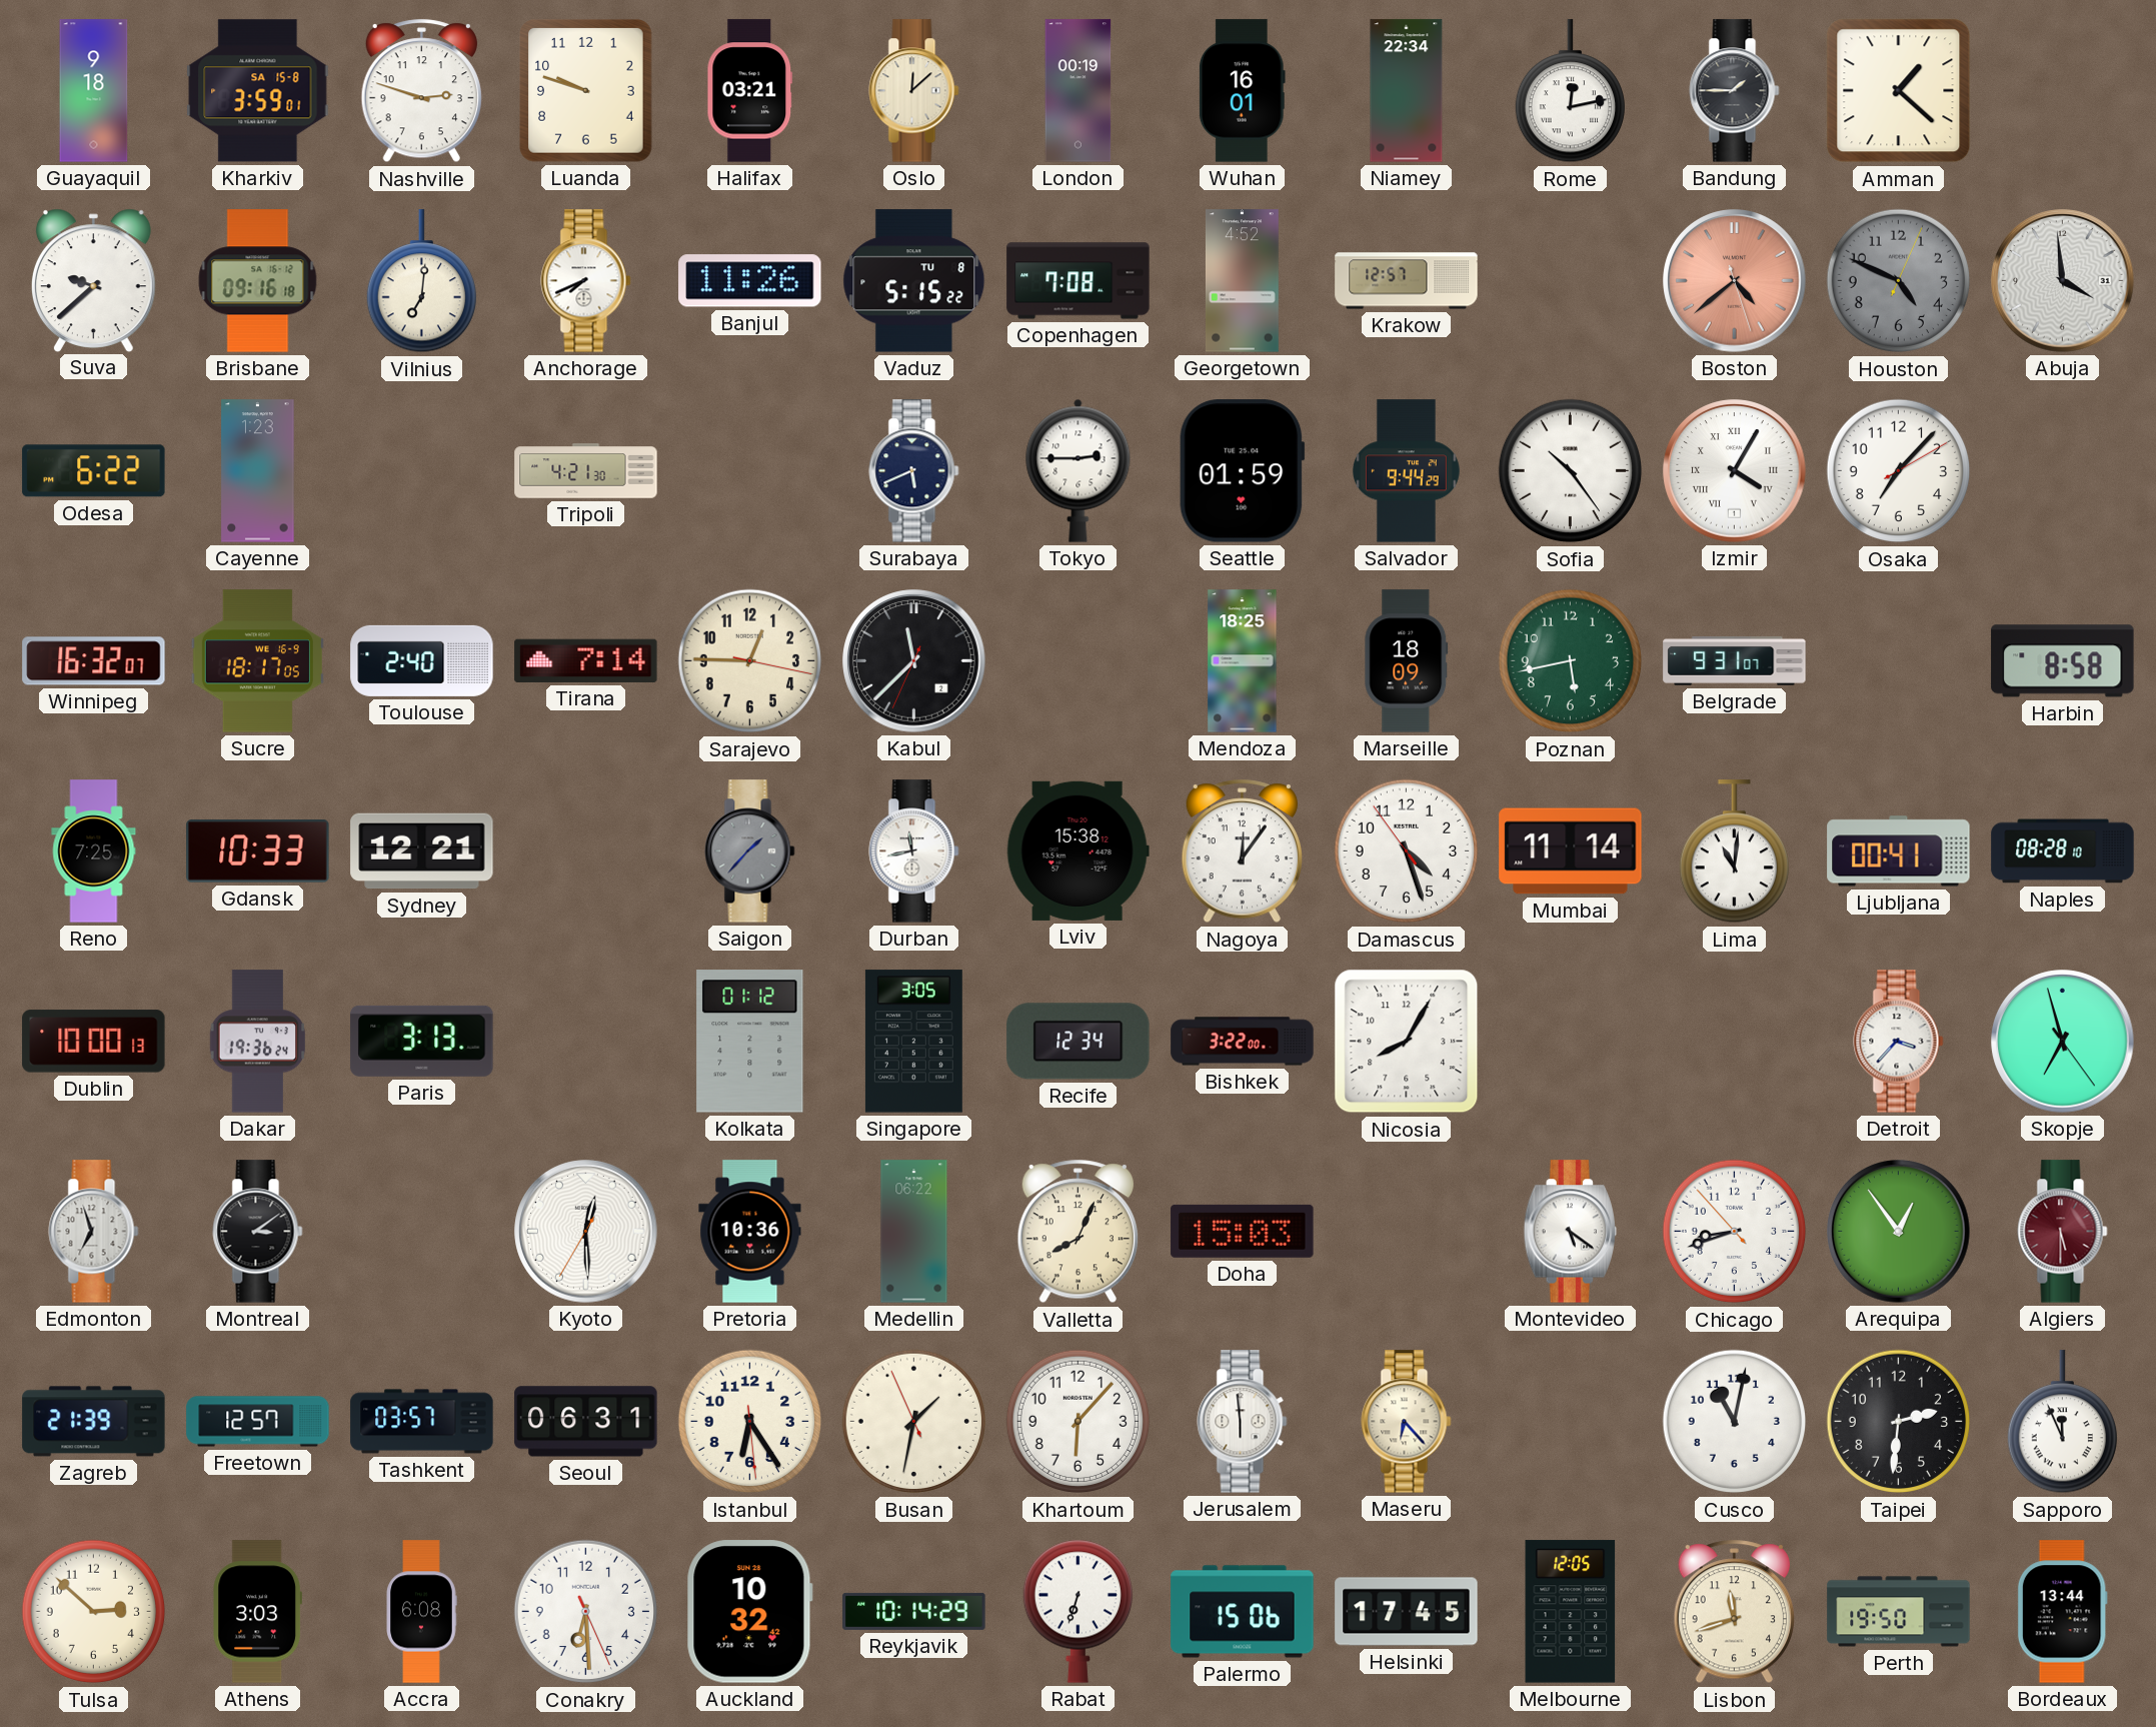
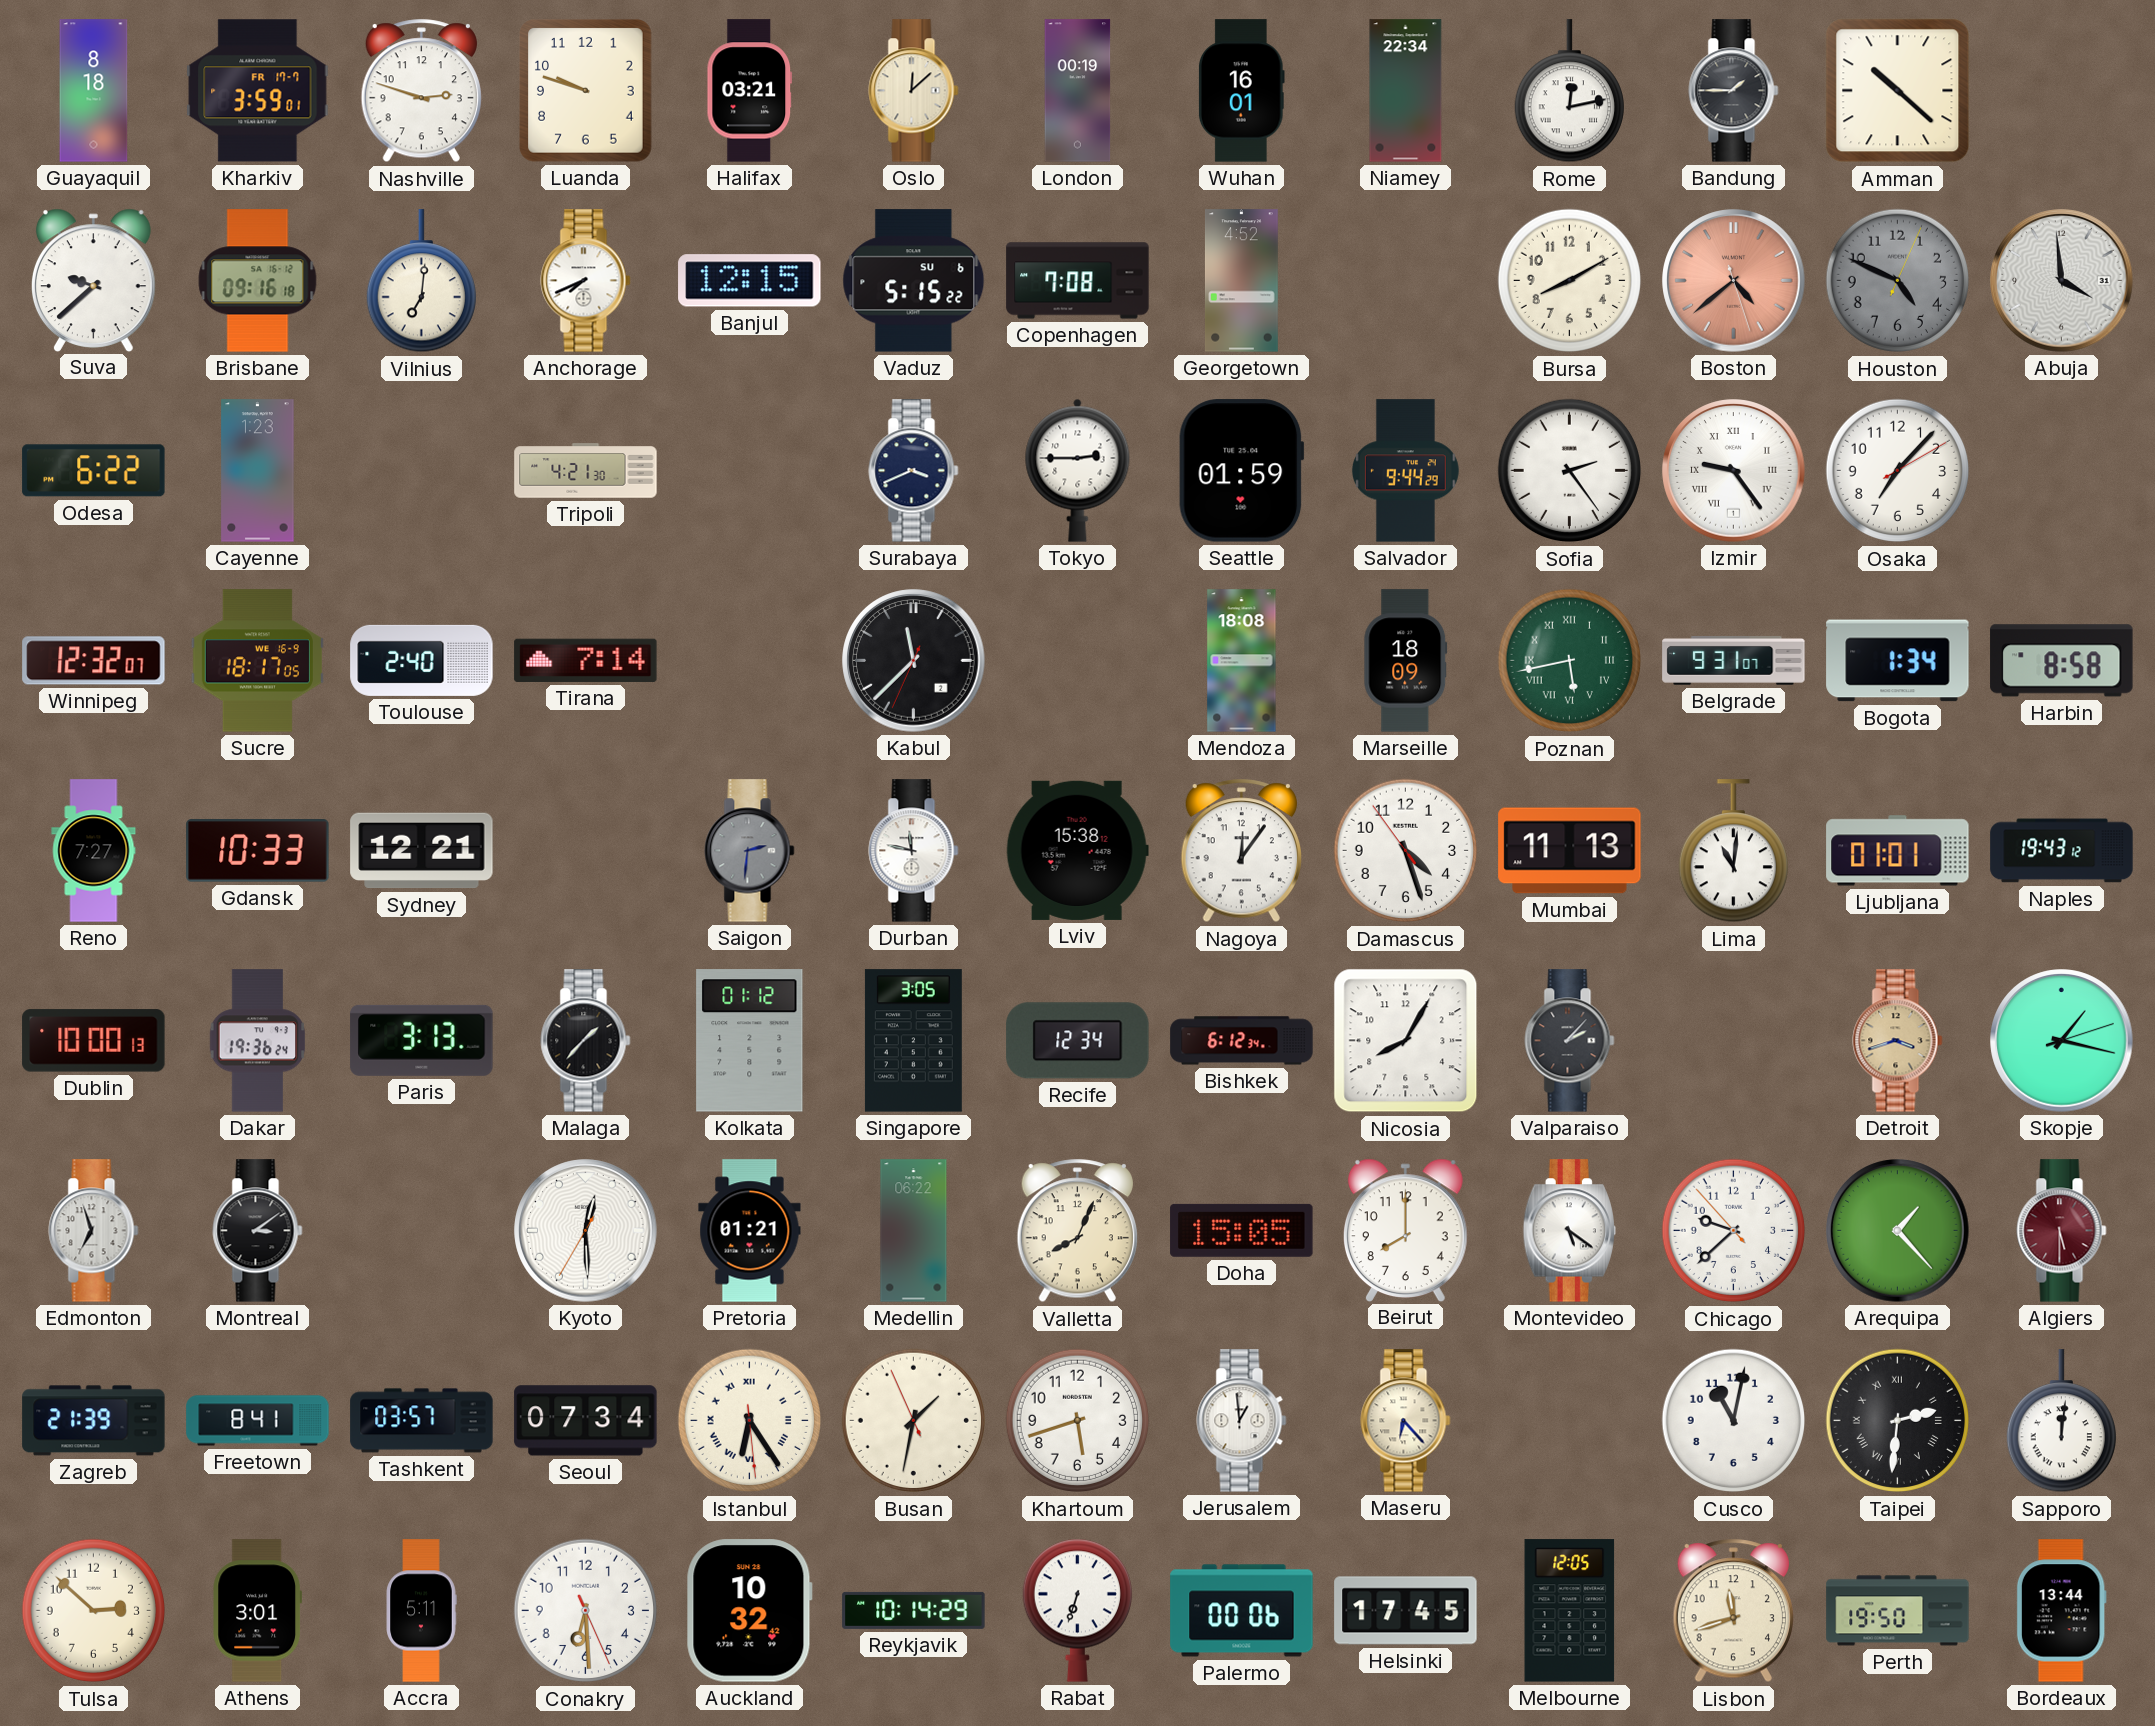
Guayaquil: 9:18 -> 8:18 (94, 91)
Kharkiv date: SA 15-8 -> FR 17-7 (258, 91)
Amman: 1:22 -> 10:22 (1898, 91)
Banjul: 11:26 -> 12:15 (750, 281)
Vaduz date: TU 8 -> SU 6 (914, 281)
Krakow: 12:57 -> none (1407, 281)
Bursa: none -> 8:10 (1570, 281)
Surabaya: 5:41 -> 3:41 (914, 471)
Sofia: 10:24 -> 2:24 (1570, 471)
Izmir: 4:05 -> 9:24 (1734, 471)
Winnipeg: 16:32 -> 12:32 (94, 661)
Sarajevo: 12:45 -> none (750, 661)
Mendoza: 18:25 -> 18:08 (1242, 661)
Poznan numerals: Arabic -> Roman (1570, 661)
Bogota: none -> 1:34 (1898, 661)
Reno: 7:25 -> 7:27 (94, 851)
Saigon: 1:37 -> 2:31 (750, 851)
Durban: 11:43 -> 11:47 (914, 851)
Mumbai: 11:14 -> 11:13 (1570, 851)
Ljubljana: 00:41 -> 01:01 (1898, 851)
Naples: 08:28 -> 19:43 (2062, 851)
Malaga: none -> 1:37 (586, 1041)
Bishkek: 3:22 -> 6:12 (1242, 1041)
Valparaiso: none -> 2:07 (1570, 1041)
Detroit: 3:37 -> 3:42 (1898, 1041)
Detroit dial: white -> champagne (1898, 1041)
Skopje: 6:57 -> 1:17 (2062, 1041)
Pretoria: 10:36 -> 01:21 (750, 1231)
Doha: 15:03 -> 15:05 (1242, 1230)
Beirut: none -> 8:00 (1405, 1230)
Chicago: 8:41 -> 9:37 (1734, 1231)
Arequipa: 12:54 -> 1:23 (1898, 1231)
Freetown: 12:57 -> 8:41 (258, 1421)
Seoul: 06:31 -> 07:34 (586, 1421)
Istanbul numerals: Arabic -> Roman (750, 1421)
Khartoum: 6:07 -> 5:42 (1078, 1421)
Jerusalem: 5:59 -> 12:59 (1242, 1421)
Taipei numerals: Arabic -> Roman (1898, 1421)
Sapporo: 11:56 -> 12:01 (2061, 1421)
Athens: 3:03 -> 3:01 (257, 1611)
Accra: 6:08 -> 5:11 (421, 1611)
Palermo: 15:06 -> 00:06 (1242, 1611)
